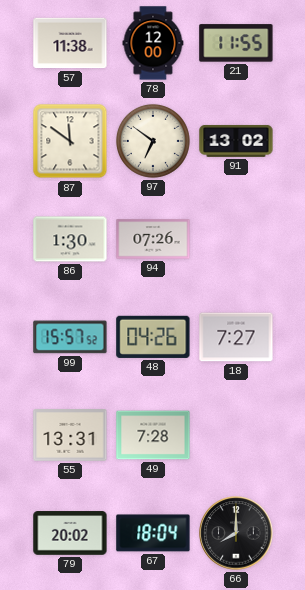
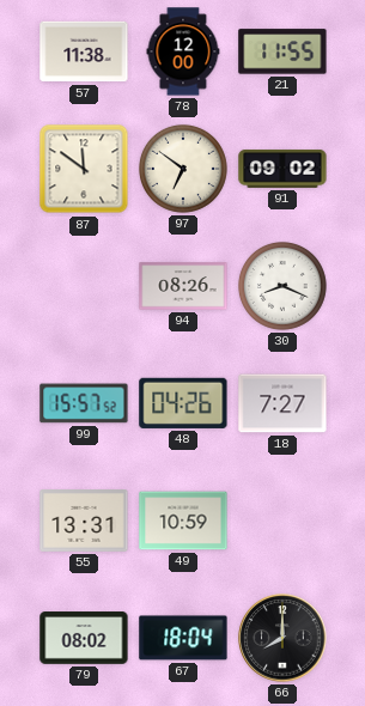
91: 13:02 -> 09:02 (282, 169)
86: 1:30 -> none (70, 239)
94: 07:26 -> 08:26 (183, 286)
30: none -> 8:19 (282, 286)
49: 7:28 -> 10:59 (183, 521)
79: 20:02 -> 08:02 (84, 638)
